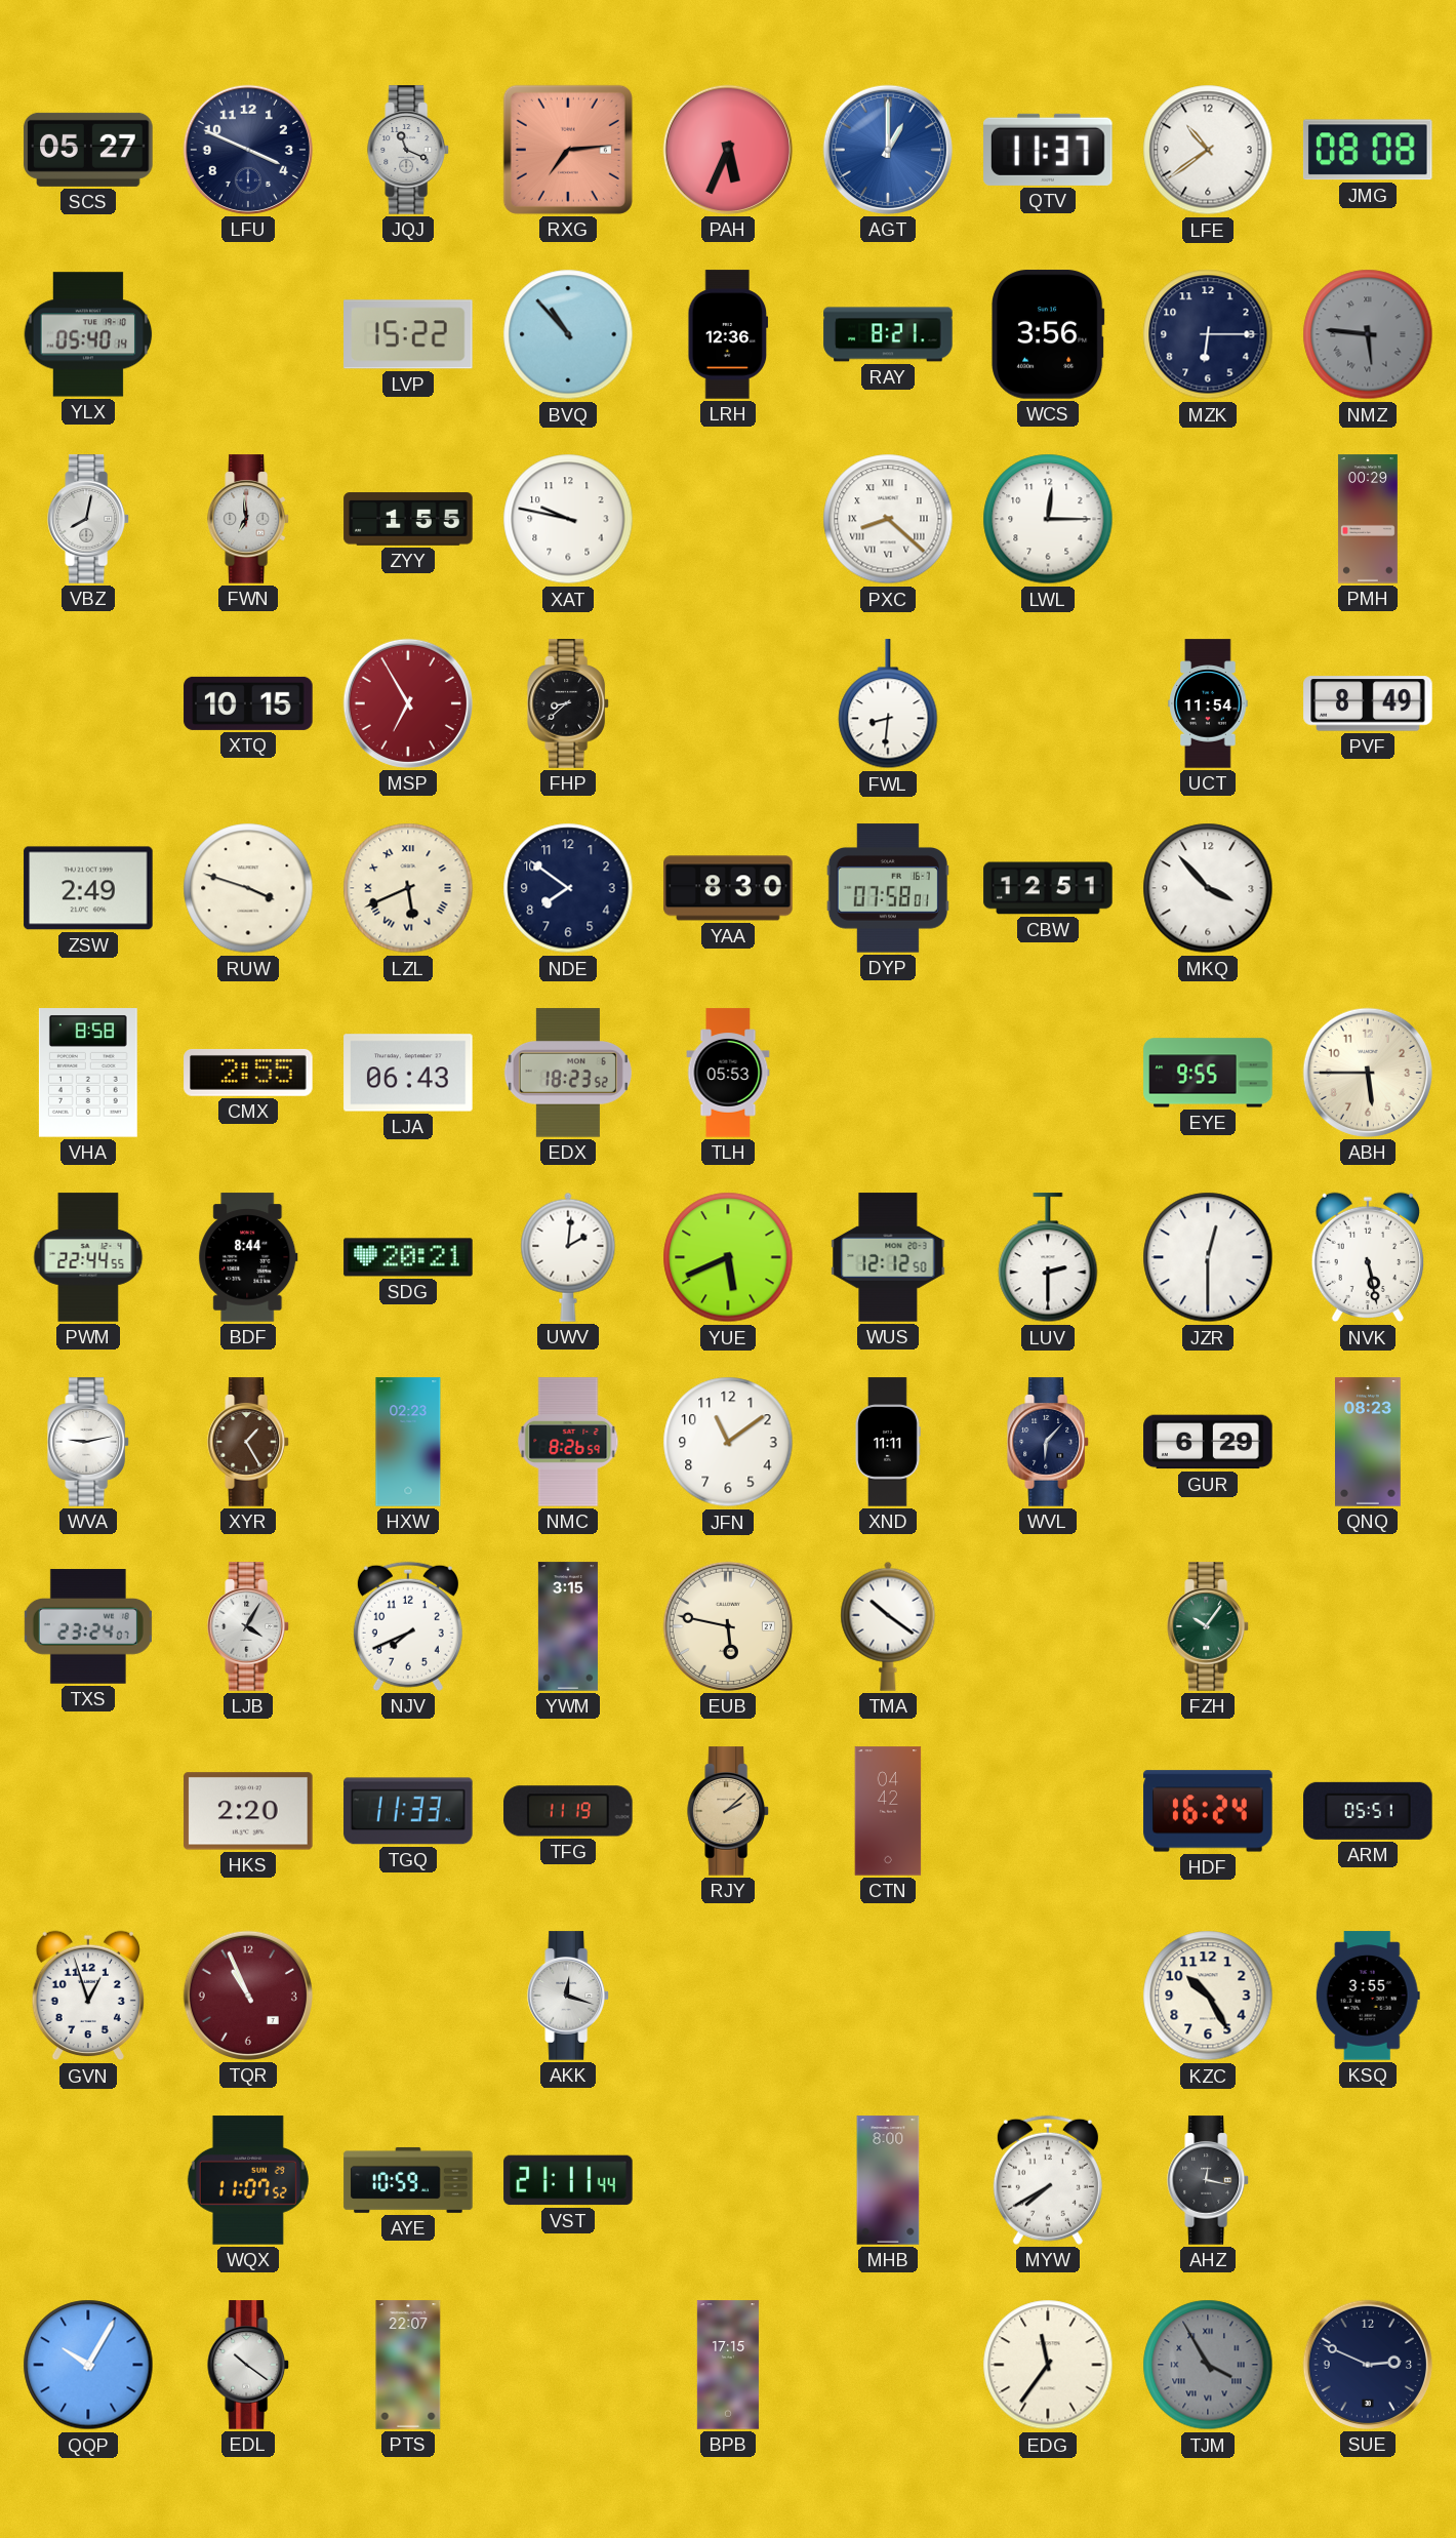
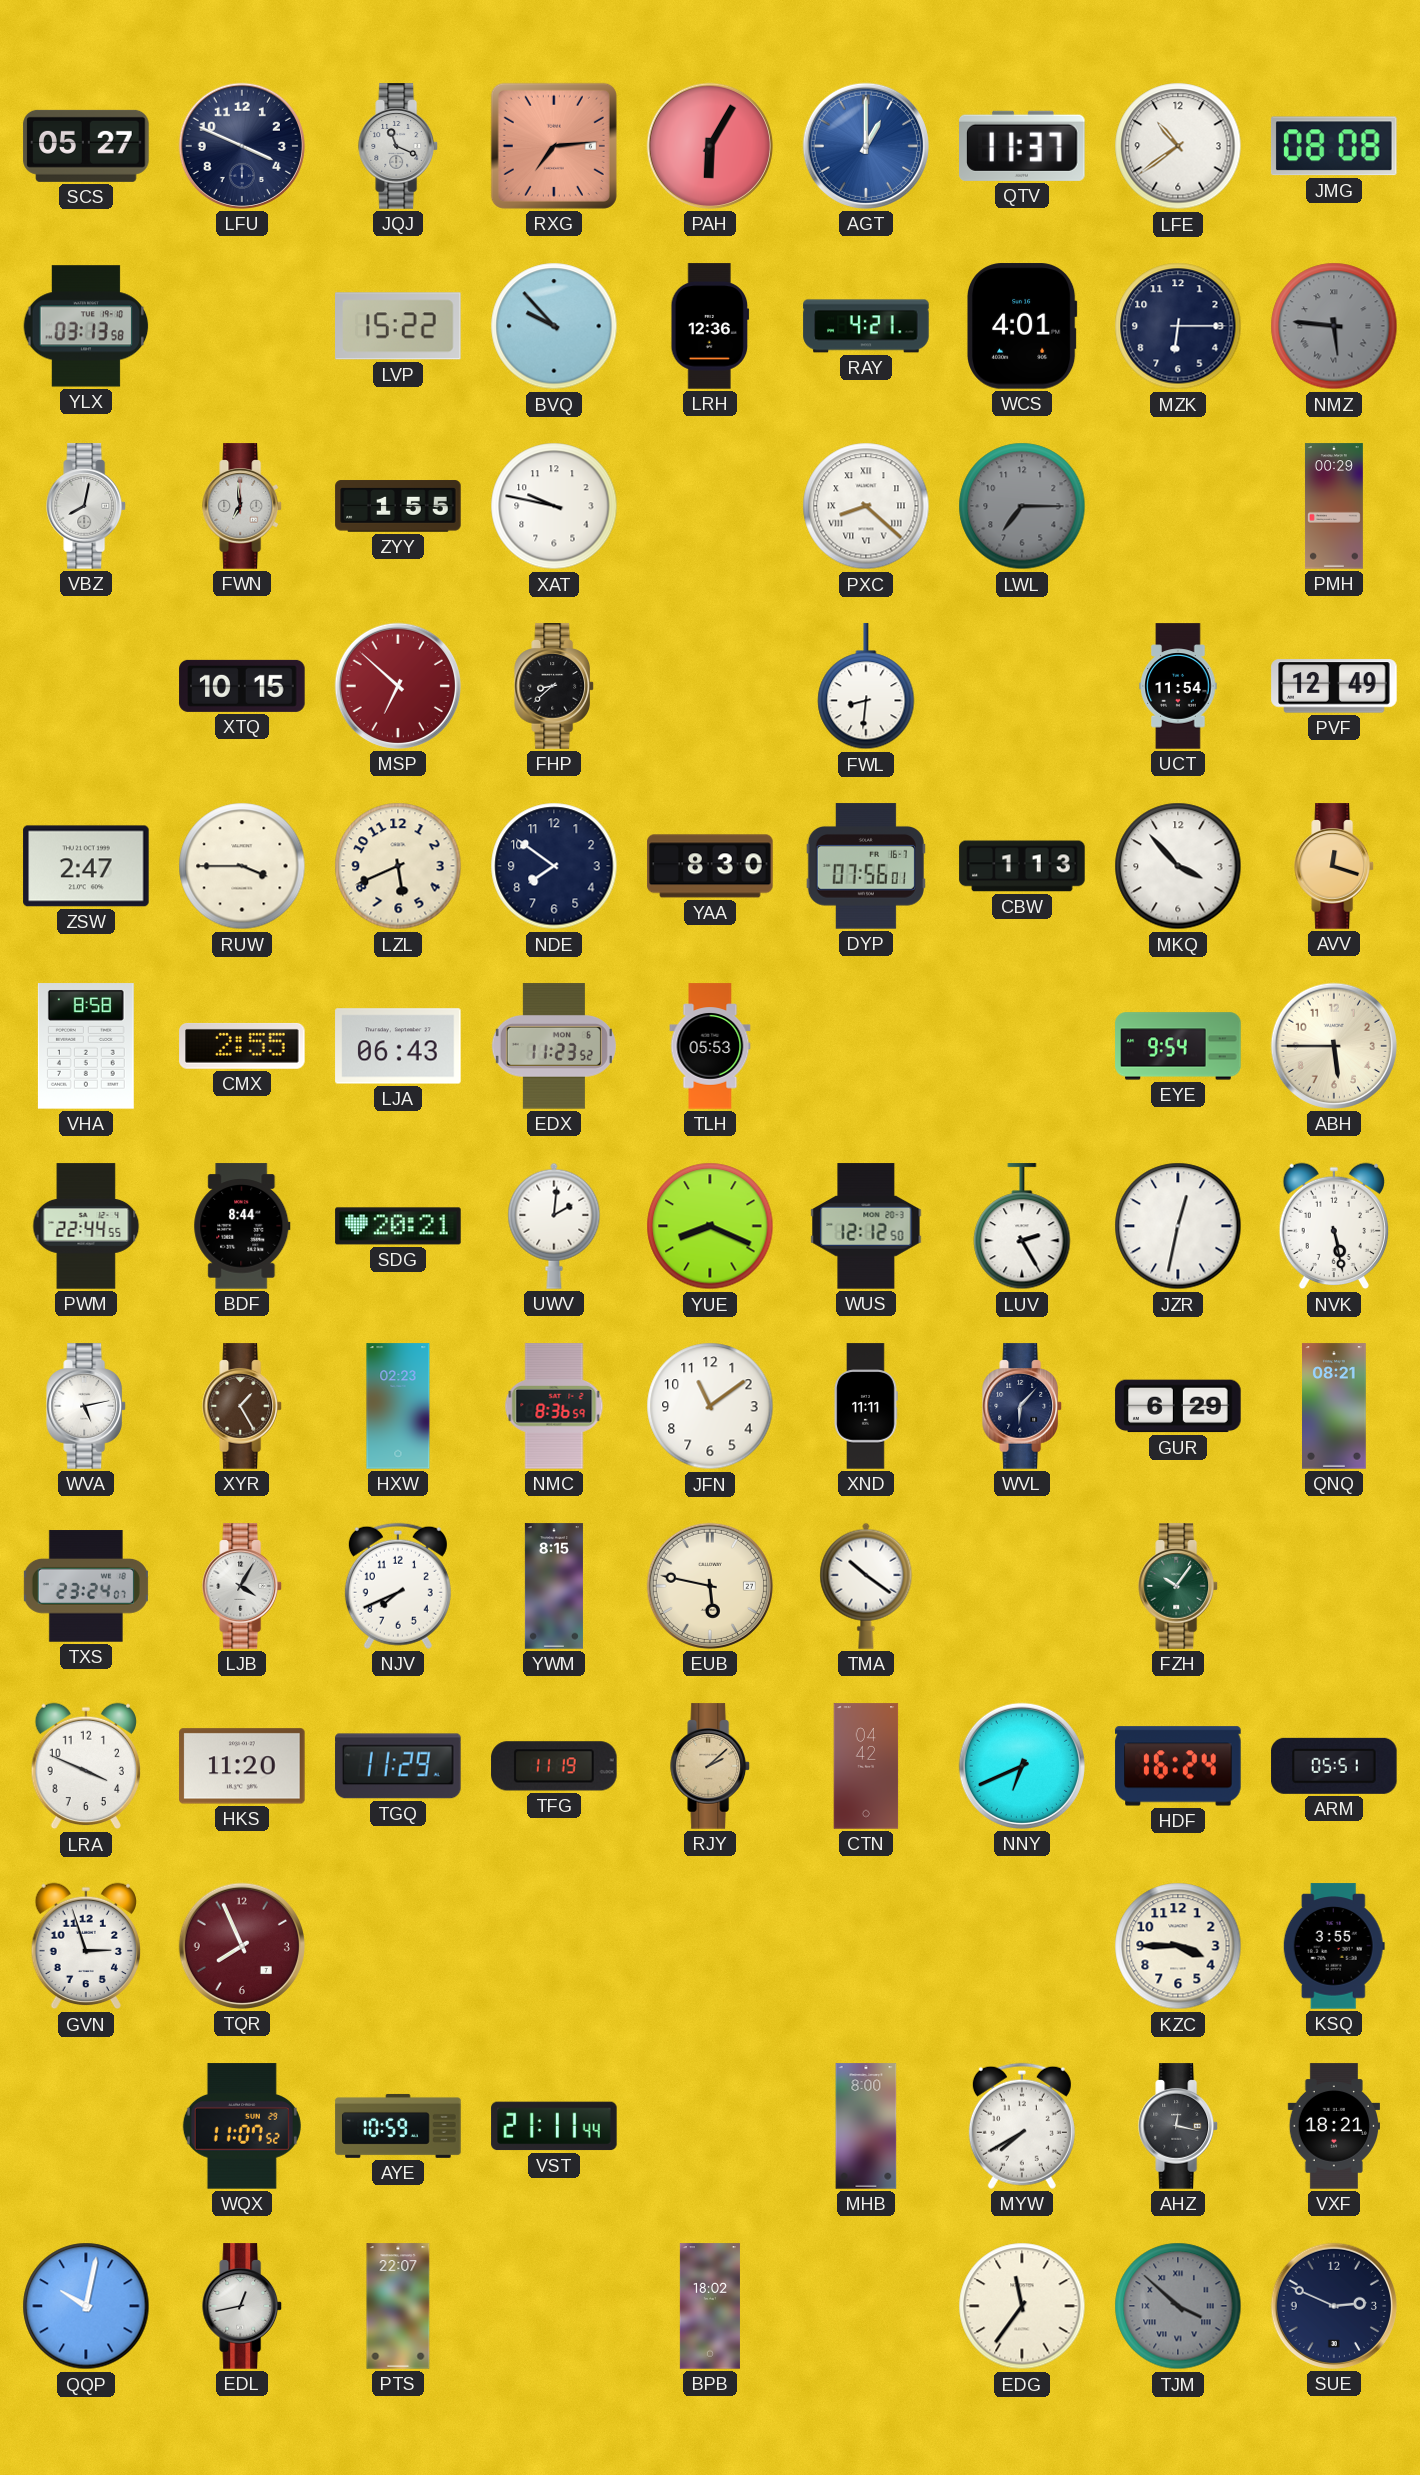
PAH: 5:34 -> 6:05 (710, 146)
YLX: 05:40 -> 03:13 (86, 326)
BVQ: 10:53 -> 9:53 (554, 326)
RAY: 8:21 -> 4:21 (866, 326)
WCS: 3:56 -> 4:01 (1022, 326)
LWL: 12:15 -> 7:15 (1022, 506)
LWL dial: white -> grey (1022, 506)
MSP: 6:55 -> 6:52 (398, 686)
PVF: 8:49 -> 12:49 (1334, 686)
ZSW: 2:49 -> 2:47 (86, 866)
RUW: 3:48 -> 3:45 (242, 866)
LZL numerals: Roman -> Arabic (398, 866)
DYP: 07:58 -> 07:56 (866, 866)
CBW: 12:51 -> 1:13 (1022, 866)
AVV: none -> 12:18 (1335, 866)
EDX: 18:23 -> 11:23 (554, 1046)
EYE: 9:55 -> 9:54 (1178, 1046)
YUE: 5:41 -> 8:19 (710, 1226)
LUV: 2:30 -> 2:25 (1022, 1227)
JZR: 12:30 -> 12:32 (1178, 1226)
WVA: 9:13 -> 5:13 (87, 1406)
NMC: 8:26 -> 8:36 (554, 1406)
QNQ: 08:23 -> 08:21 (1334, 1406)
YWM: 3:15 -> 8:15 (554, 1586)
LRA: none -> 3:49 (85, 1766)
HKS: 2:20 -> 11:20 (242, 1766)
TGQ: 11:33 -> 11:29 (398, 1766)
NNY: none -> 6:41 (1022, 1766)
GVN: 12:57 -> 2:57 (85, 1946)
TQR: 10:56 -> 7:56 (242, 1946)
AKK: 12:18 -> none (569, 1996)
KZC: 10:25 -> 3:45 (1178, 1946)
VXF: none -> 18:21 (1333, 2126)
QQP: 10:05 -> 10:02 (86, 2306)
EDL: 10:21 -> 12:43 (243, 2306)
BPB: 17:15 -> 18:02 (710, 2306)
TJM: 3:55 -> 3:52 (1178, 2306)
